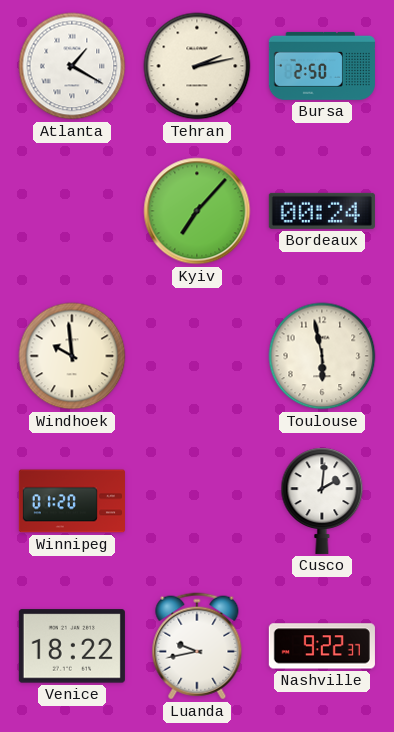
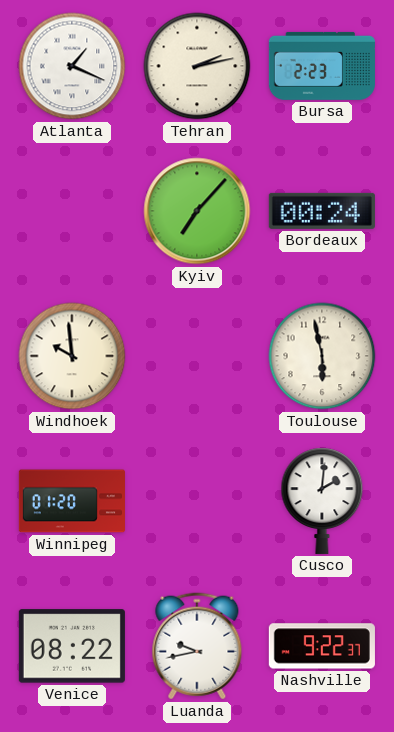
Atlanta: 1:20 -> 1:19 (72, 66)
Bursa: 2:50 -> 2:23 (322, 66)
Venice: 18:22 -> 08:22 (72, 646)
